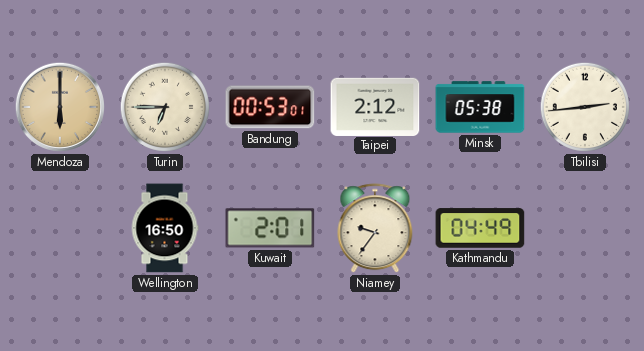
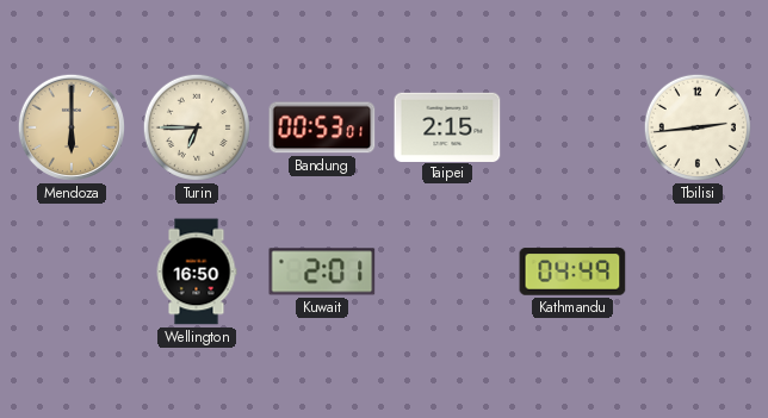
Taipei: 2:12 -> 2:15 (447, 126)
Minsk: 05:38 -> none (480, 107)
Niamey: 9:36 -> none (375, 229)
